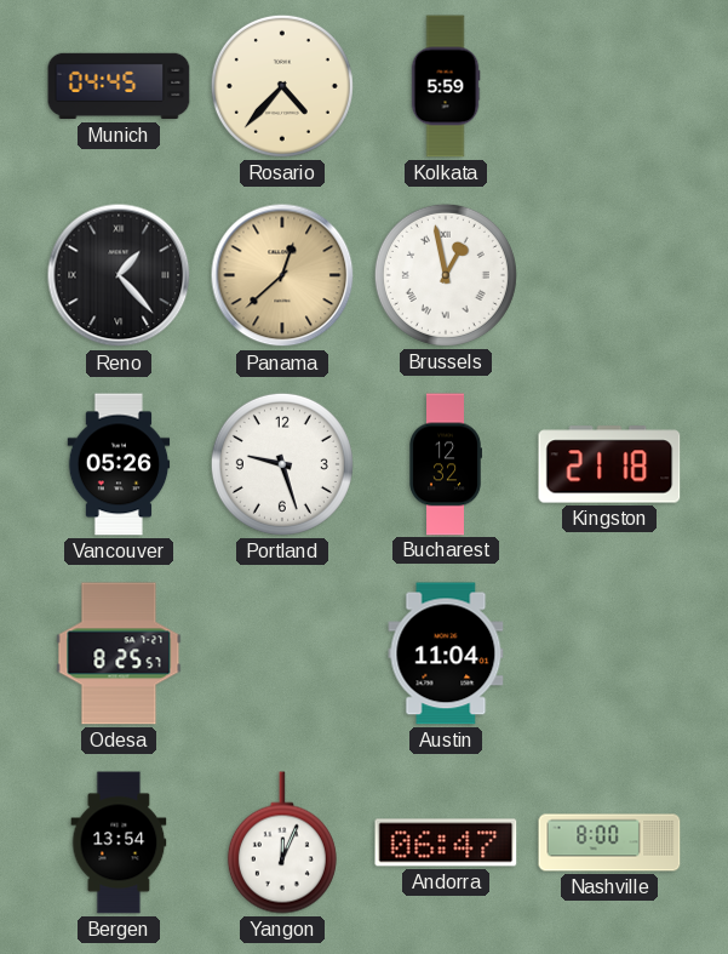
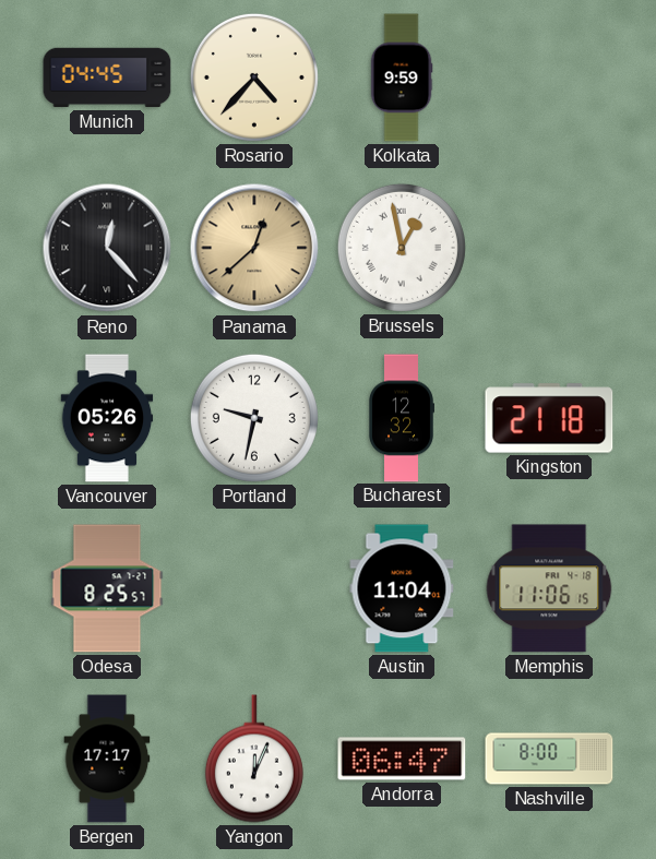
Kolkata: 5:59 -> 9:59 (402, 77)
Reno: 1:23 -> 12:23 (107, 248)
Portland: 9:27 -> 9:32 (254, 418)
Memphis: none -> 11:06 (549, 588)
Bergen: 13:54 -> 17:17 (107, 759)
